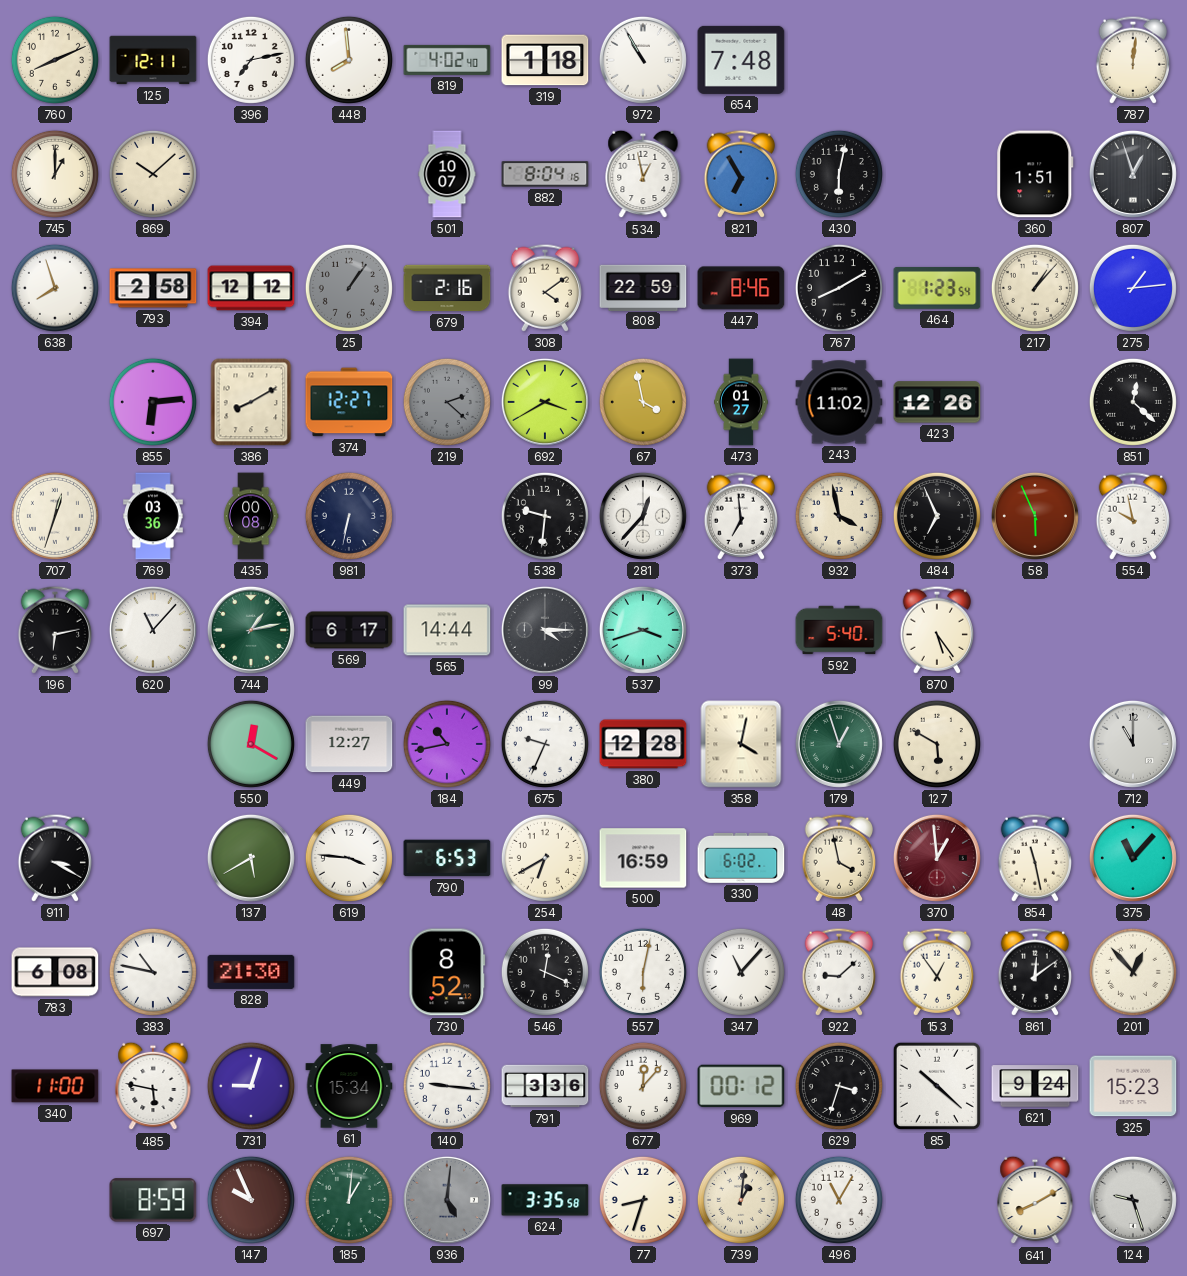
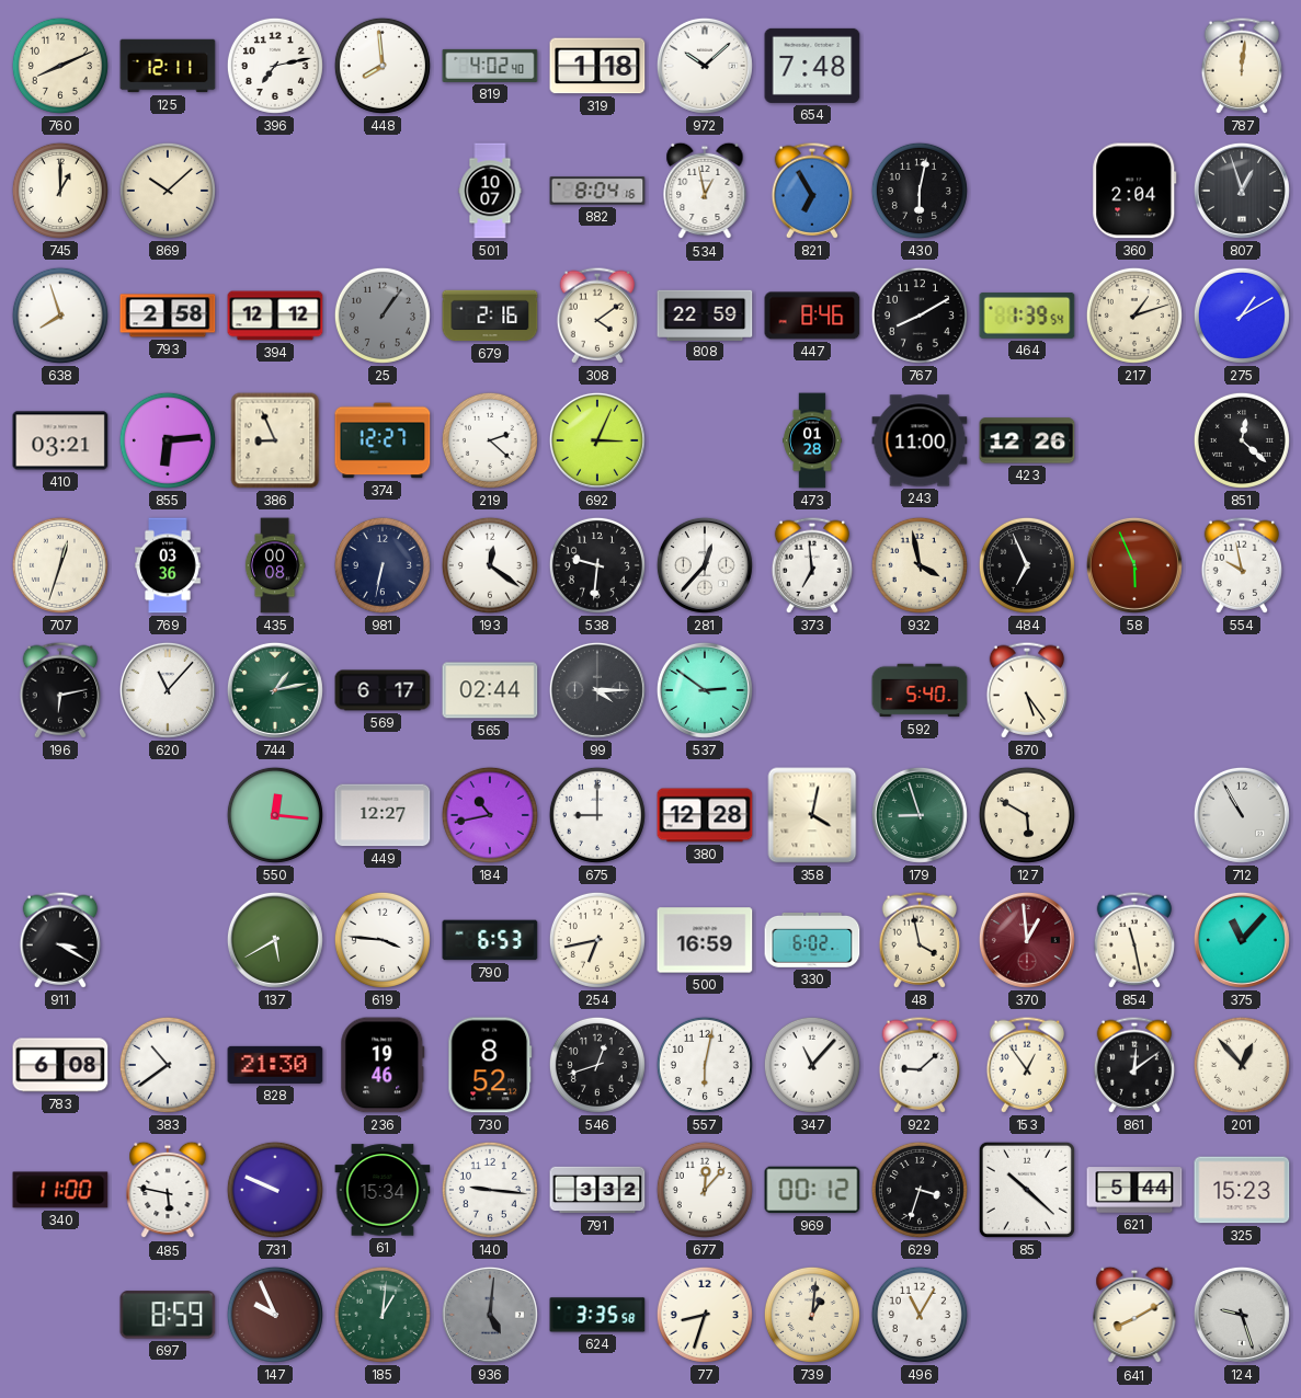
972: 10:55 -> 10:08 (705, 66)
360: 1:51 -> 2:04 (1134, 191)
464: 1:23 -> 1:39 (1027, 316)
217: 1:07 -> 1:12 (1134, 316)
275: 1:14 -> 1:10 (1242, 316)
410: none -> 03:21 (60, 440)
386: 8:10 -> 8:56 (275, 440)
219 dial: grey -> white (490, 440)
692: 3:40 -> 3:04 (597, 440)
67: 3:58 -> none (643, 402)
473: 01:27 -> 01:28 (813, 440)
243: 11:02 -> 11:00 (920, 440)
193: none -> 12:21 (490, 565)
565: 14:44 -> 02:44 (490, 690)
537: 3:42 -> 2:51 (705, 690)
550: 12:20 -> 12:16 (275, 815)
675: 9:34 -> 9:00 (597, 815)
179: 12:57 -> 8:57 (920, 815)
712: 11:00 -> 10:55 (1242, 815)
254: 6:40 -> 6:43 (597, 940)
383: 10:47 -> 10:39 (168, 1065)
236: none -> 19:46 (383, 1065)
546: 12:19 -> 12:42 (597, 1065)
731: 9:03 -> 9:49 (275, 1190)
791: 3:36 -> 3:32 (597, 1190)
621: 9:24 -> 5:44 (1134, 1190)
